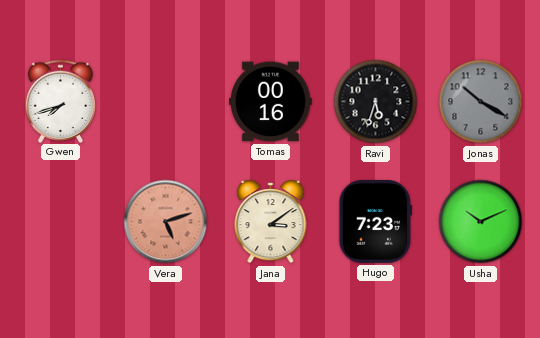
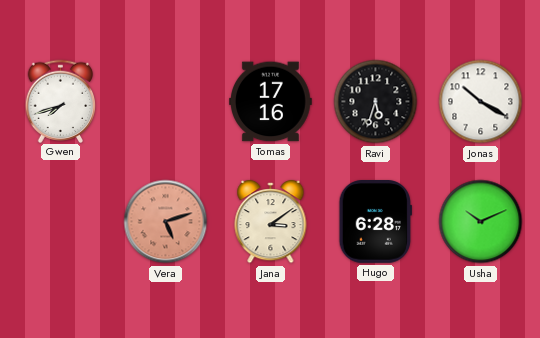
Tomas: 00:16 -> 17:16 (271, 102)
Jonas dial: grey -> white (481, 102)
Hugo: 7:23 -> 6:28 (375, 222)
